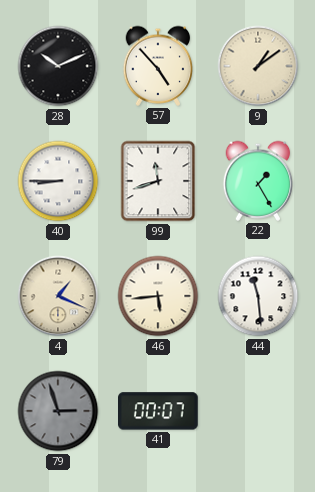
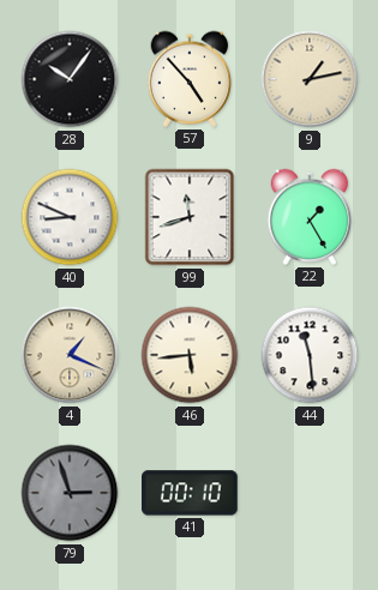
28: 10:11 -> 10:06 (70, 79)
9: 1:09 -> 1:13 (310, 79)
40: 8:45 -> 8:49 (70, 217)
41: 00:07 -> 00:10 (191, 493)
